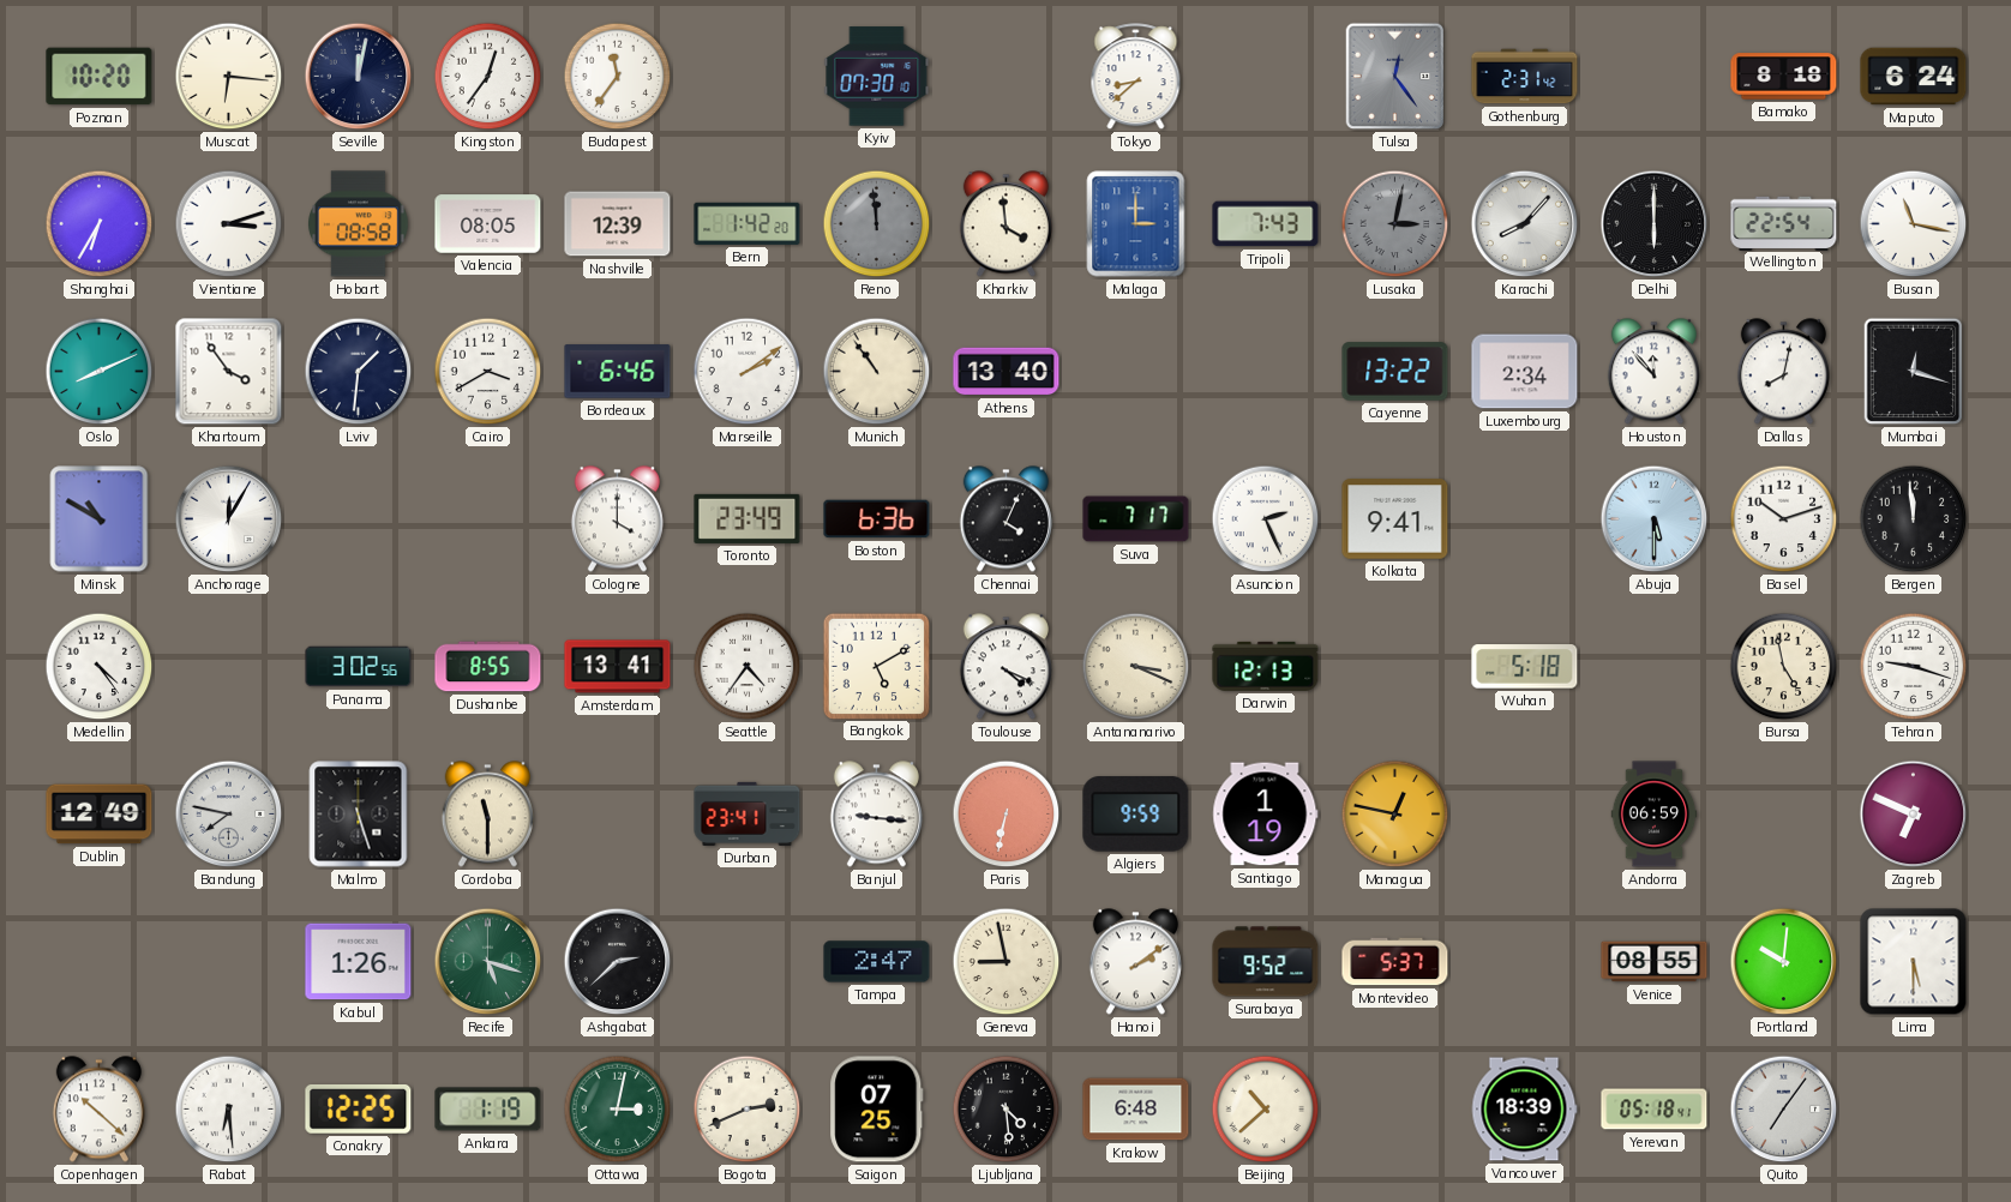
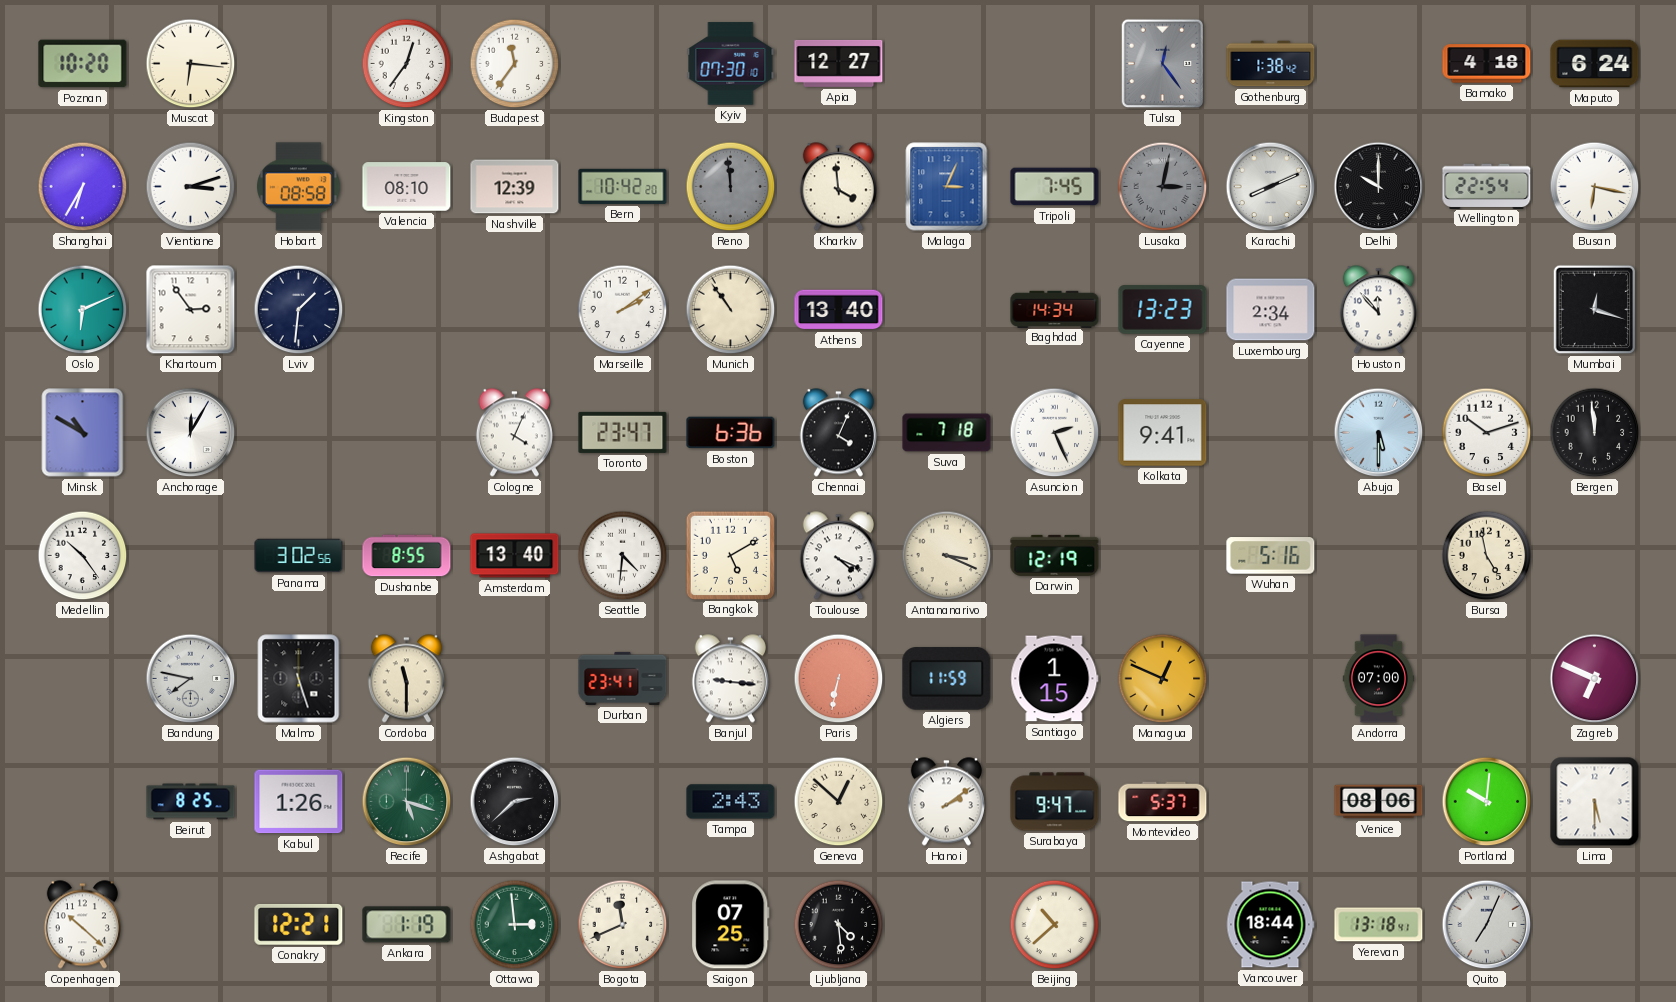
Seville: 12:02 -> none (359, 77)
Apia: none -> 12:27 (839, 63)
Tokyo: 8:38 -> none (1136, 77)
Gothenburg: 2:31 -> 1:38 (1271, 64)
Bamako: 8:18 -> 4:18 (1487, 64)
Valencia: 08:05 -> 08:10 (407, 187)
Bern: 1:42 -> 10:42 (623, 186)
Malaga: 3:00 -> 3:04 (947, 187)
Tripoli: 7:43 -> 7:45 (1055, 187)
Karachi: 8:07 -> 8:11 (1271, 187)
Delhi: 6:00 -> 10:00 (1379, 187)
Busan: 11:17 -> 6:17 (1595, 187)
Oslo: 8:11 -> 6:11 (83, 310)
Khartoum: 3:54 -> 2:54 (191, 310)
Cairo: 3:40 -> none (488, 372)
Bordeaux: 6:46 -> none (618, 372)
Baghdad: none -> 14:34 (1055, 309)
Cayenne: 13:22 -> 13:23 (1163, 310)
Dallas: 8:02 -> none (1783, 372)
Cologne: 4:00 -> 4:04 (514, 433)
Toronto: 23:49 -> 23:47 (623, 432)
Suva: 7:17 -> 7:18 (947, 433)
Medellin: 4:24 -> 10:24 (83, 556)
Amsterdam: 13:41 -> 13:40 (515, 556)
Seattle: 4:36 -> 4:31 (623, 556)
Darwin: 12:13 -> 12:19 (1055, 555)
Wuhan: 5:18 -> 5:16 (1271, 556)
Tehran: 9:18 -> none (1914, 667)
Dublin: 12:49 -> none (100, 815)
Algiers: 9:59 -> 11:59 (947, 679)
Santiago: 1:19 -> 1:15 (1055, 679)
Managua: 12:47 -> 12:49 (1163, 679)
Andorra: 06:59 -> 07:00 (1379, 679)
Beirut: none -> 8:25 (191, 802)
Tampa: 2:47 -> 2:43 (731, 802)
Geneva: 8:58 -> 12:52 (839, 802)
Surabaya: 9:52 -> 9:47 (1055, 802)
Venice: 08:55 -> 08:06 (1379, 802)
Rabat: 6:29 -> none (229, 1110)
Conakry: 12:25 -> 12:21 (299, 924)
Ottawa: 3:02 -> 2:59 (515, 925)
Bogota: 2:41 -> 11:41 (623, 925)
Krakow: 6:48 -> none (1136, 1110)
Vancouver: 18:39 -> 18:44 (1270, 925)
Yerevan: 05:18 -> 13:18 (1379, 925)
Quito: 7:06 -> 7:04 (1487, 925)
